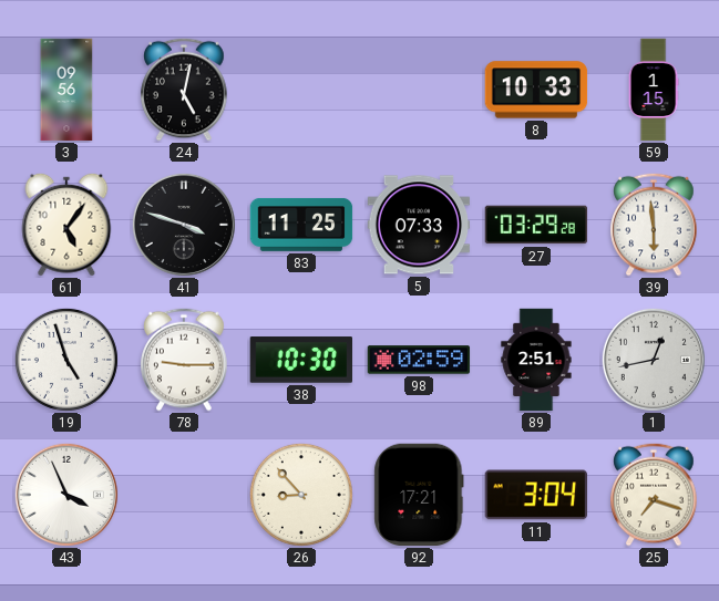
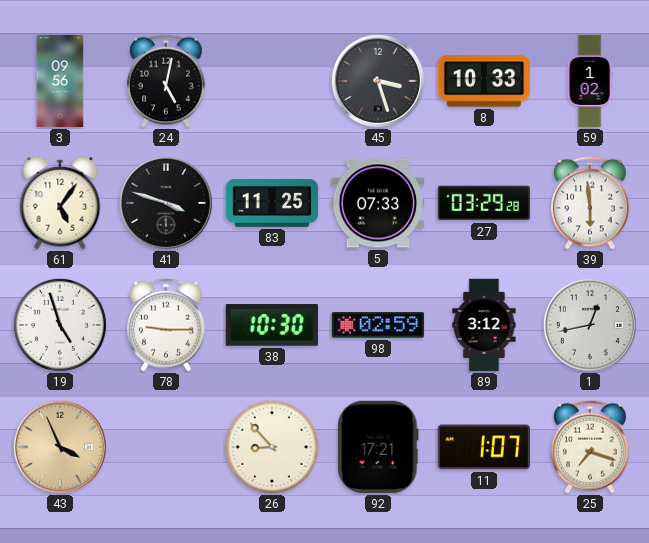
45: none -> 3:27 (378, 81)
59: 1:15 -> 1:02 (590, 81)
89: 2:51 -> 3:12 (484, 325)
43 dial: white -> champagne (60, 447)
11: 3:04 -> 1:07 (483, 447)
